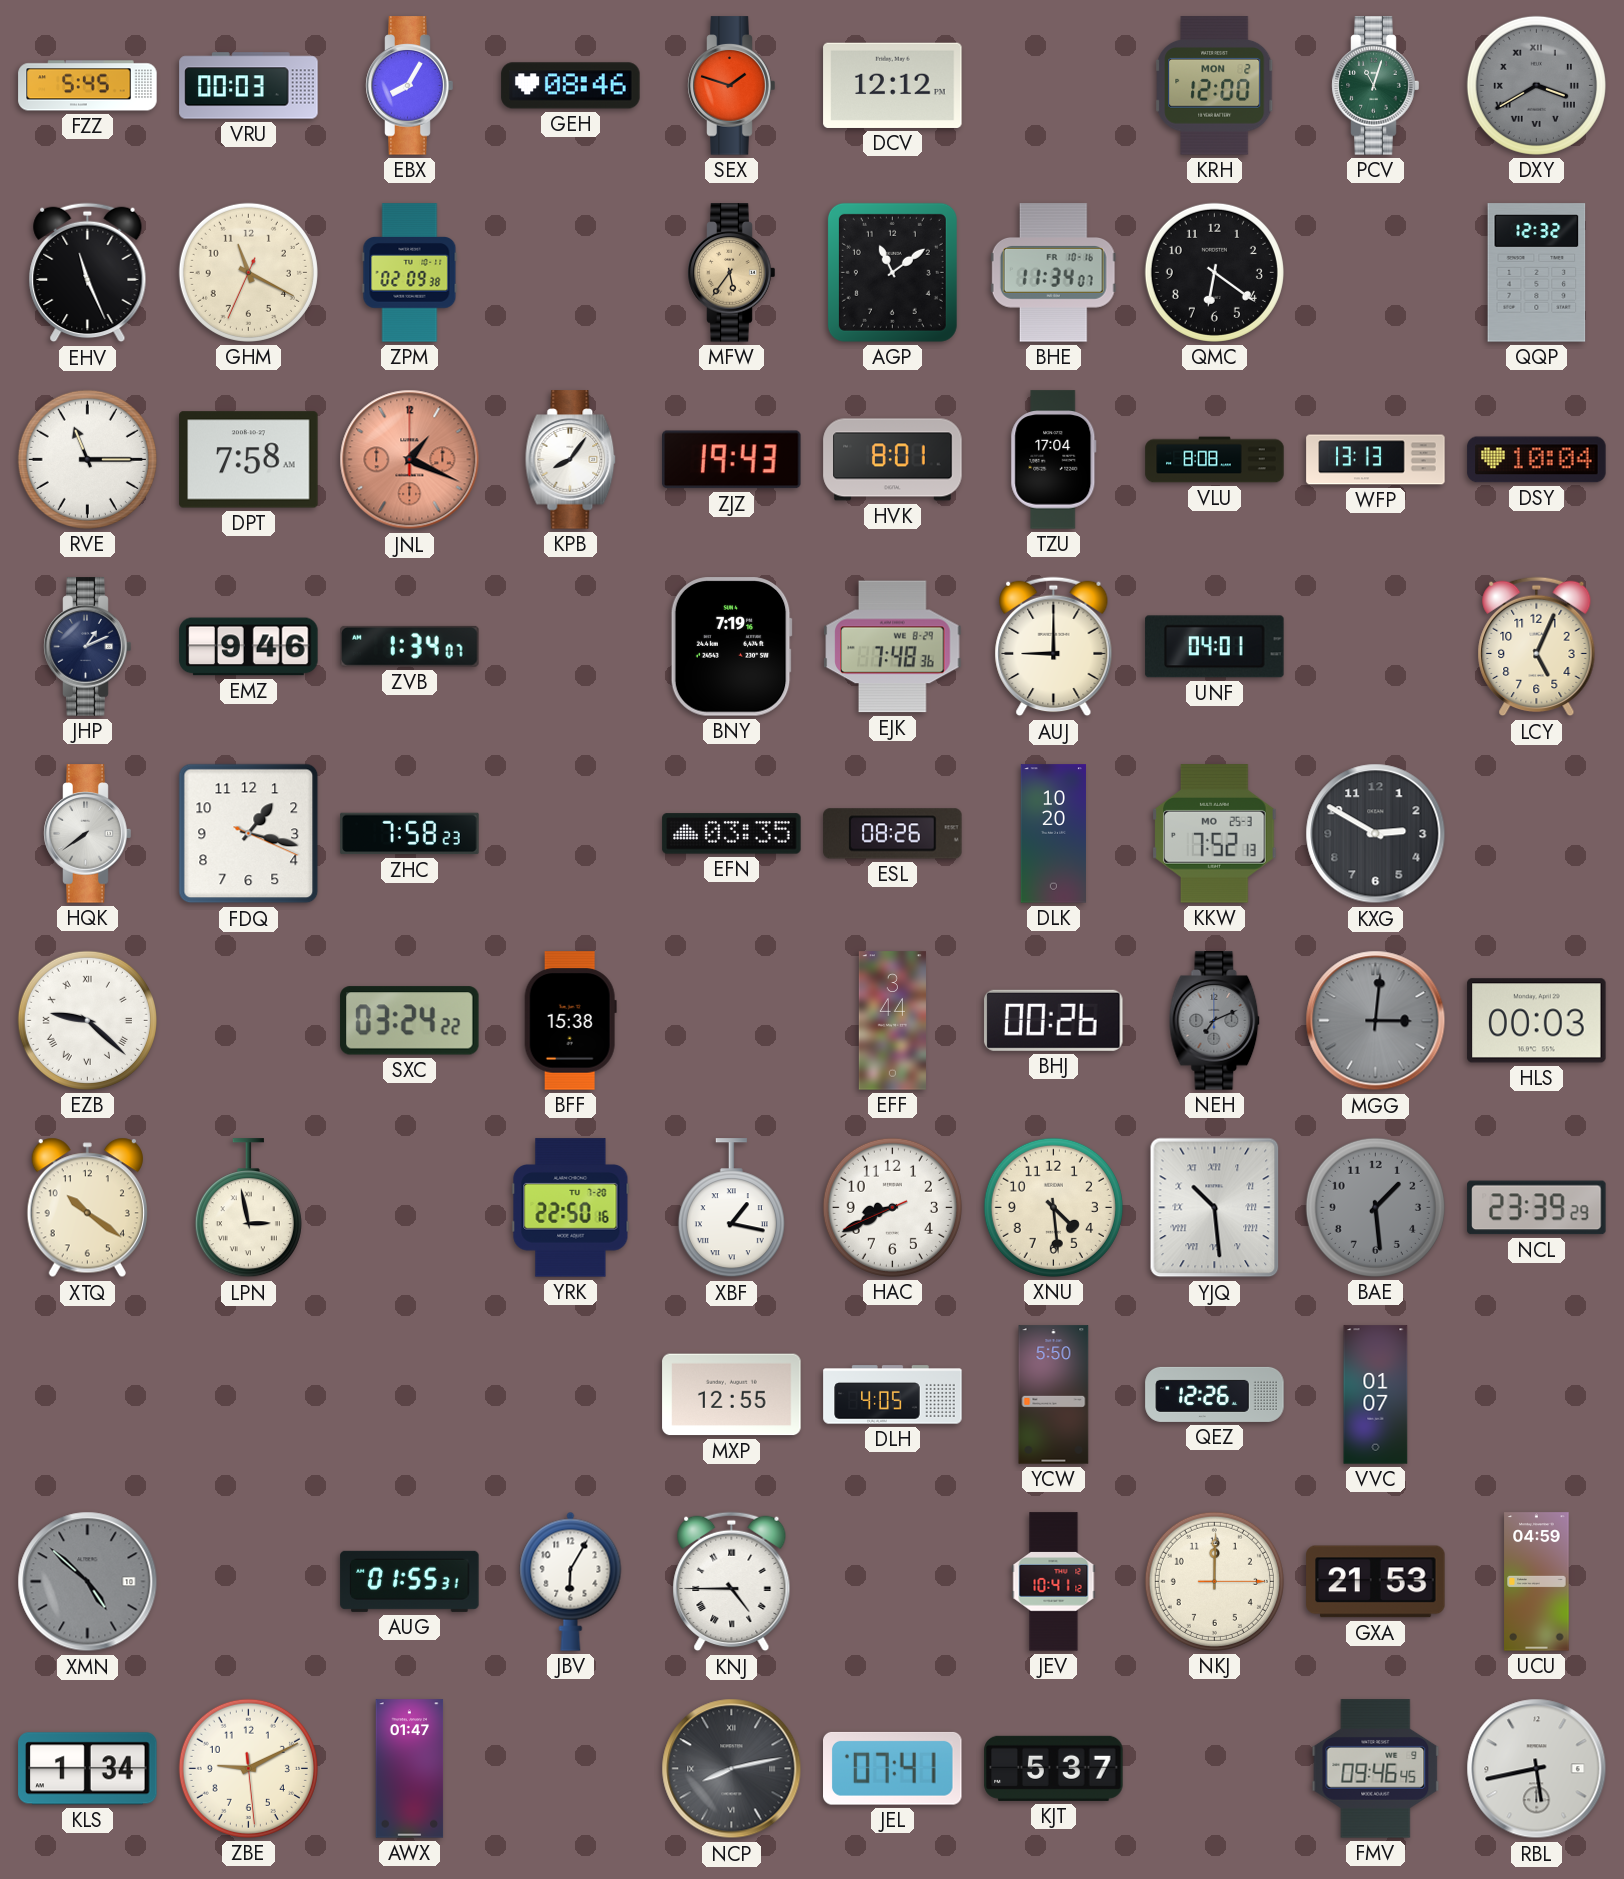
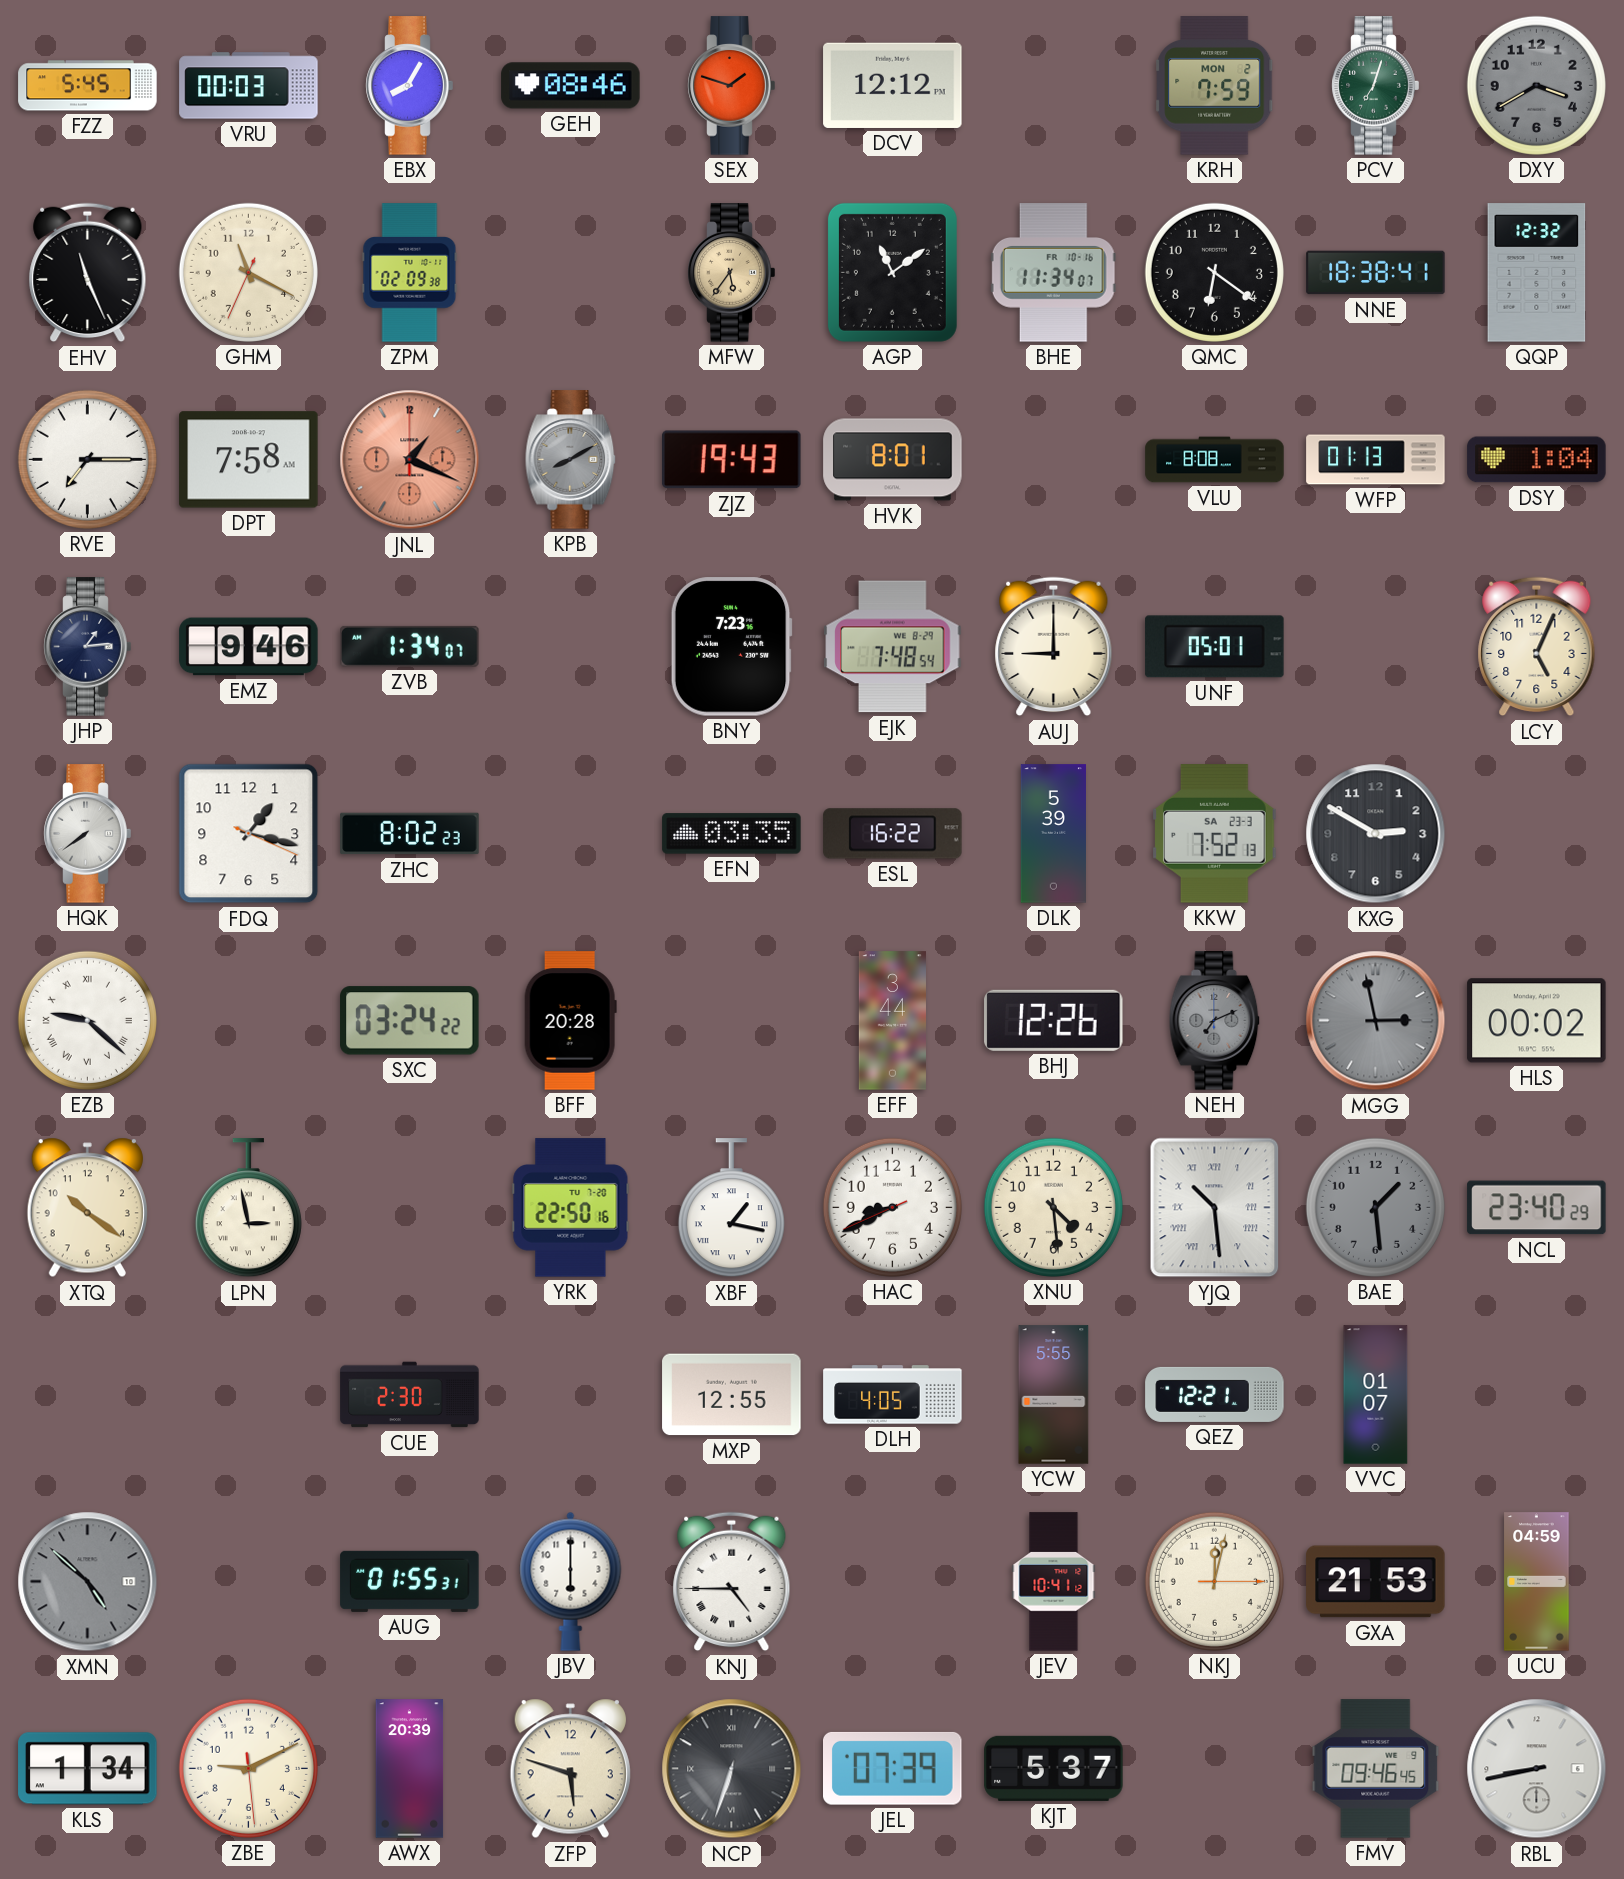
KRH: 12:00 -> 7:59 (1215, 86)
PCV: 11:03 -> 7:03 (1376, 86)
DXY numerals: Roman -> Arabic (1536, 85)
NNE: none -> 18:38 (1376, 273)
RVE: 11:15 -> 7:15 (87, 459)
KPB: 8:06 -> 8:10 (571, 460)
KPB dial: white -> grey (571, 460)
TZU: 17:04 -> none (1054, 460)
WFP: 13:13 -> 01:13 (1376, 460)
DSY: 10:04 -> 1:04 (1537, 460)
JHP: 1:11 -> 1:14 (88, 647)
BNY: 7:19 -> 7:23 (731, 647)
EJK: 7:48:36 -> 7:48:54 (893, 647)
UNF: 04:01 -> 05:01 (1215, 647)
ZHC: 7:58 -> 8:02 (410, 834)
ESL: 08:26 -> 16:22 (893, 834)
DLK: 10:20 -> 5:39 (1053, 834)
KKW date: MO 25-3 -> SA 23-3 (1215, 834)
BFF: 15:38 -> 20:28 (570, 1021)
BHJ: 00:26 -> 12:26 (1054, 1020)
MGG: 3:01 -> 2:58 (1376, 1021)
HLS: 00:03 -> 00:02 (1537, 1021)
NCL: 23:39 -> 23:40 (1537, 1208)
CUE: none -> 2:30 (410, 1395)
YCW: 5:50 -> 5:55 (1054, 1395)
QEZ: 12:26 -> 12:21 (1215, 1394)
JBV: 6:05 -> 6:00 (571, 1581)
NKJ: 12:00 -> 12:02 (1214, 1581)
AWX: 01:47 -> 20:39 (410, 1769)
ZFP: none -> 5:48 (570, 1769)
NCP: 8:13 -> 6:33 (732, 1769)
JEL: 07:41 -> 07:39 (893, 1768)
RBL: 5:43 -> 8:43 (1537, 1769)
